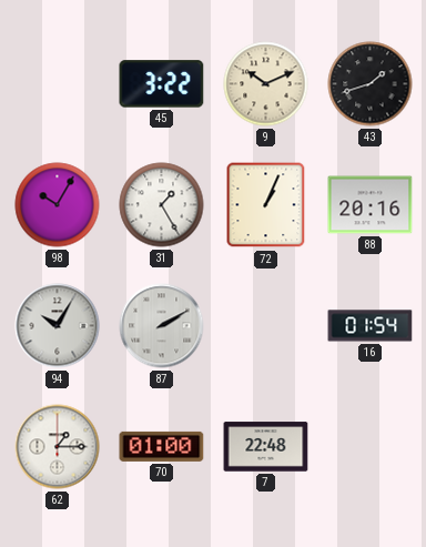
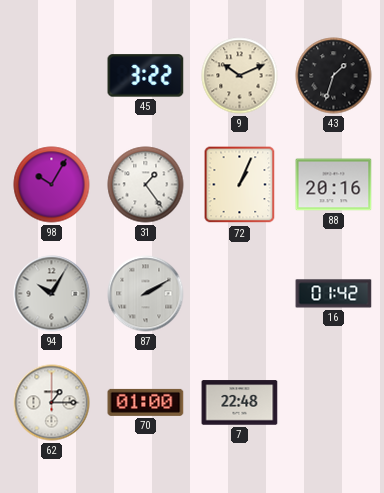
43: 1:42 -> 1:33 (334, 76)
31: 1:25 -> 1:24 (146, 185)
16: 01:54 -> 01:42 (334, 294)
